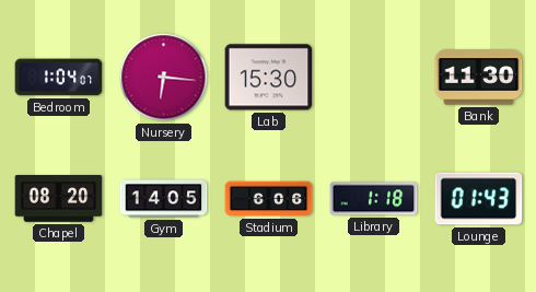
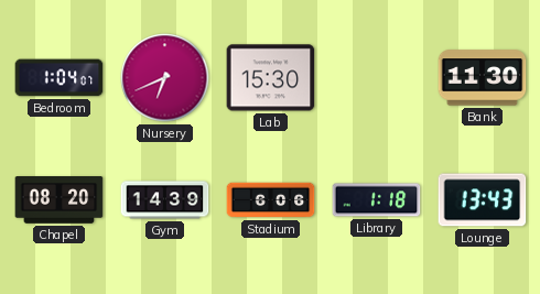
Nursery: 6:16 -> 6:41 (165, 78)
Gym: 14:05 -> 14:39 (165, 200)
Lounge: 01:43 -> 13:43 (483, 200)
